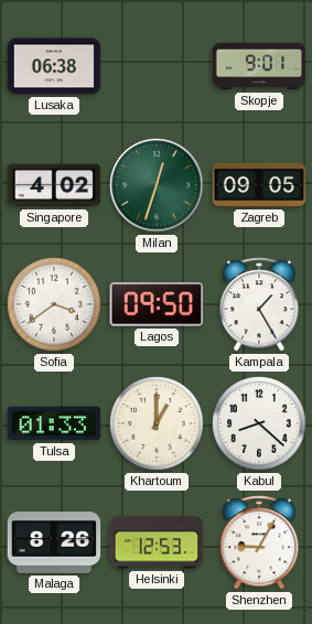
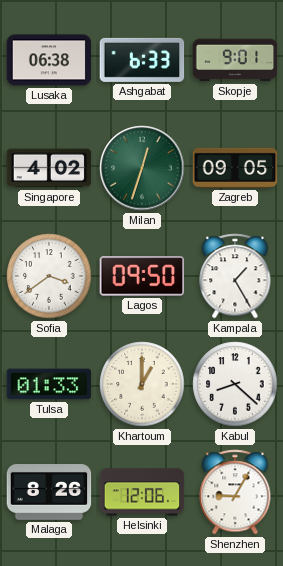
Ashgabat: none -> 6:33 (142, 60)
Helsinki: 12:53 -> 12:06 (142, 492)
